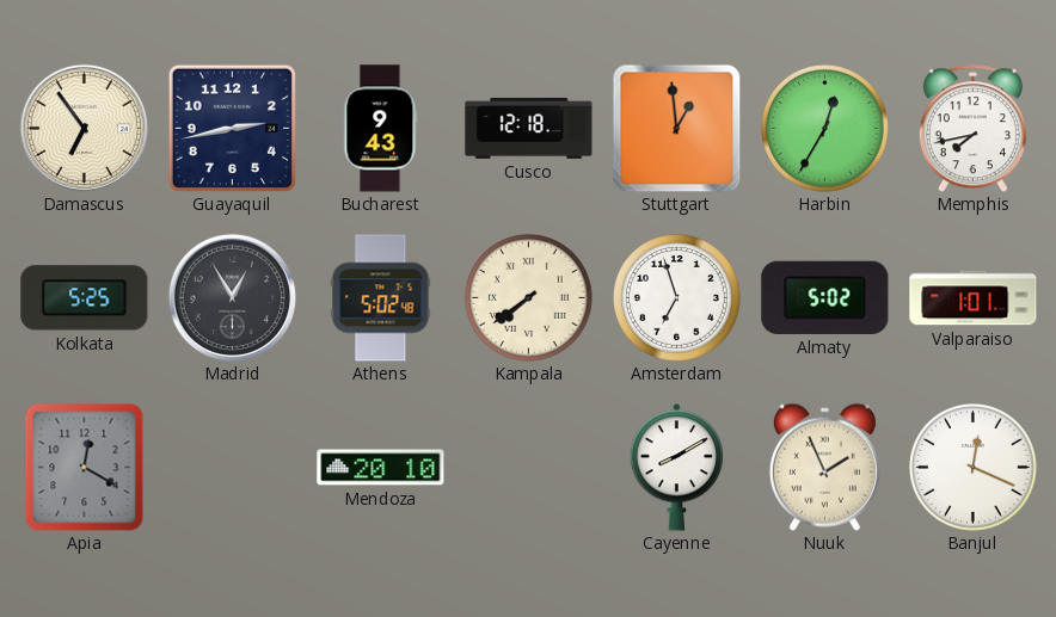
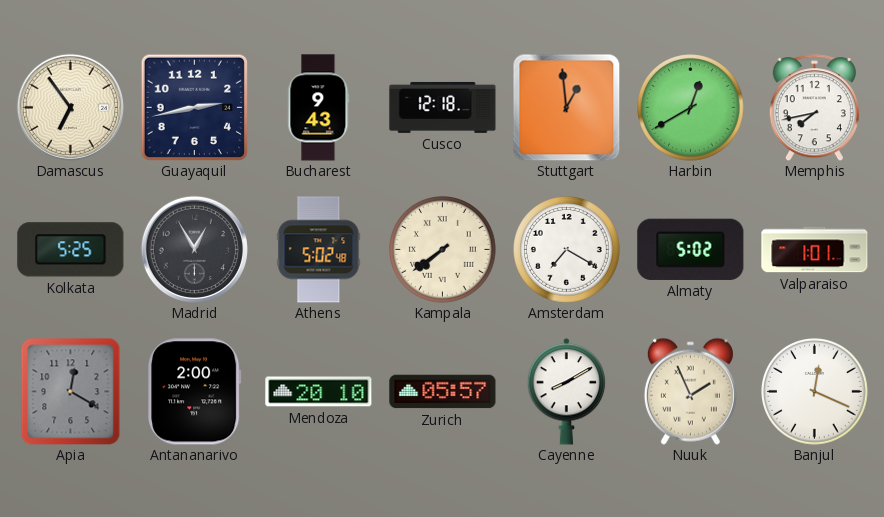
Harbin: 12:35 -> 12:40 (691, 108)
Amsterdam: 6:57 -> 7:20 (567, 250)
Antananarivo: none -> 2:00 (195, 392)
Zurich: none -> 05:57 (443, 392)
